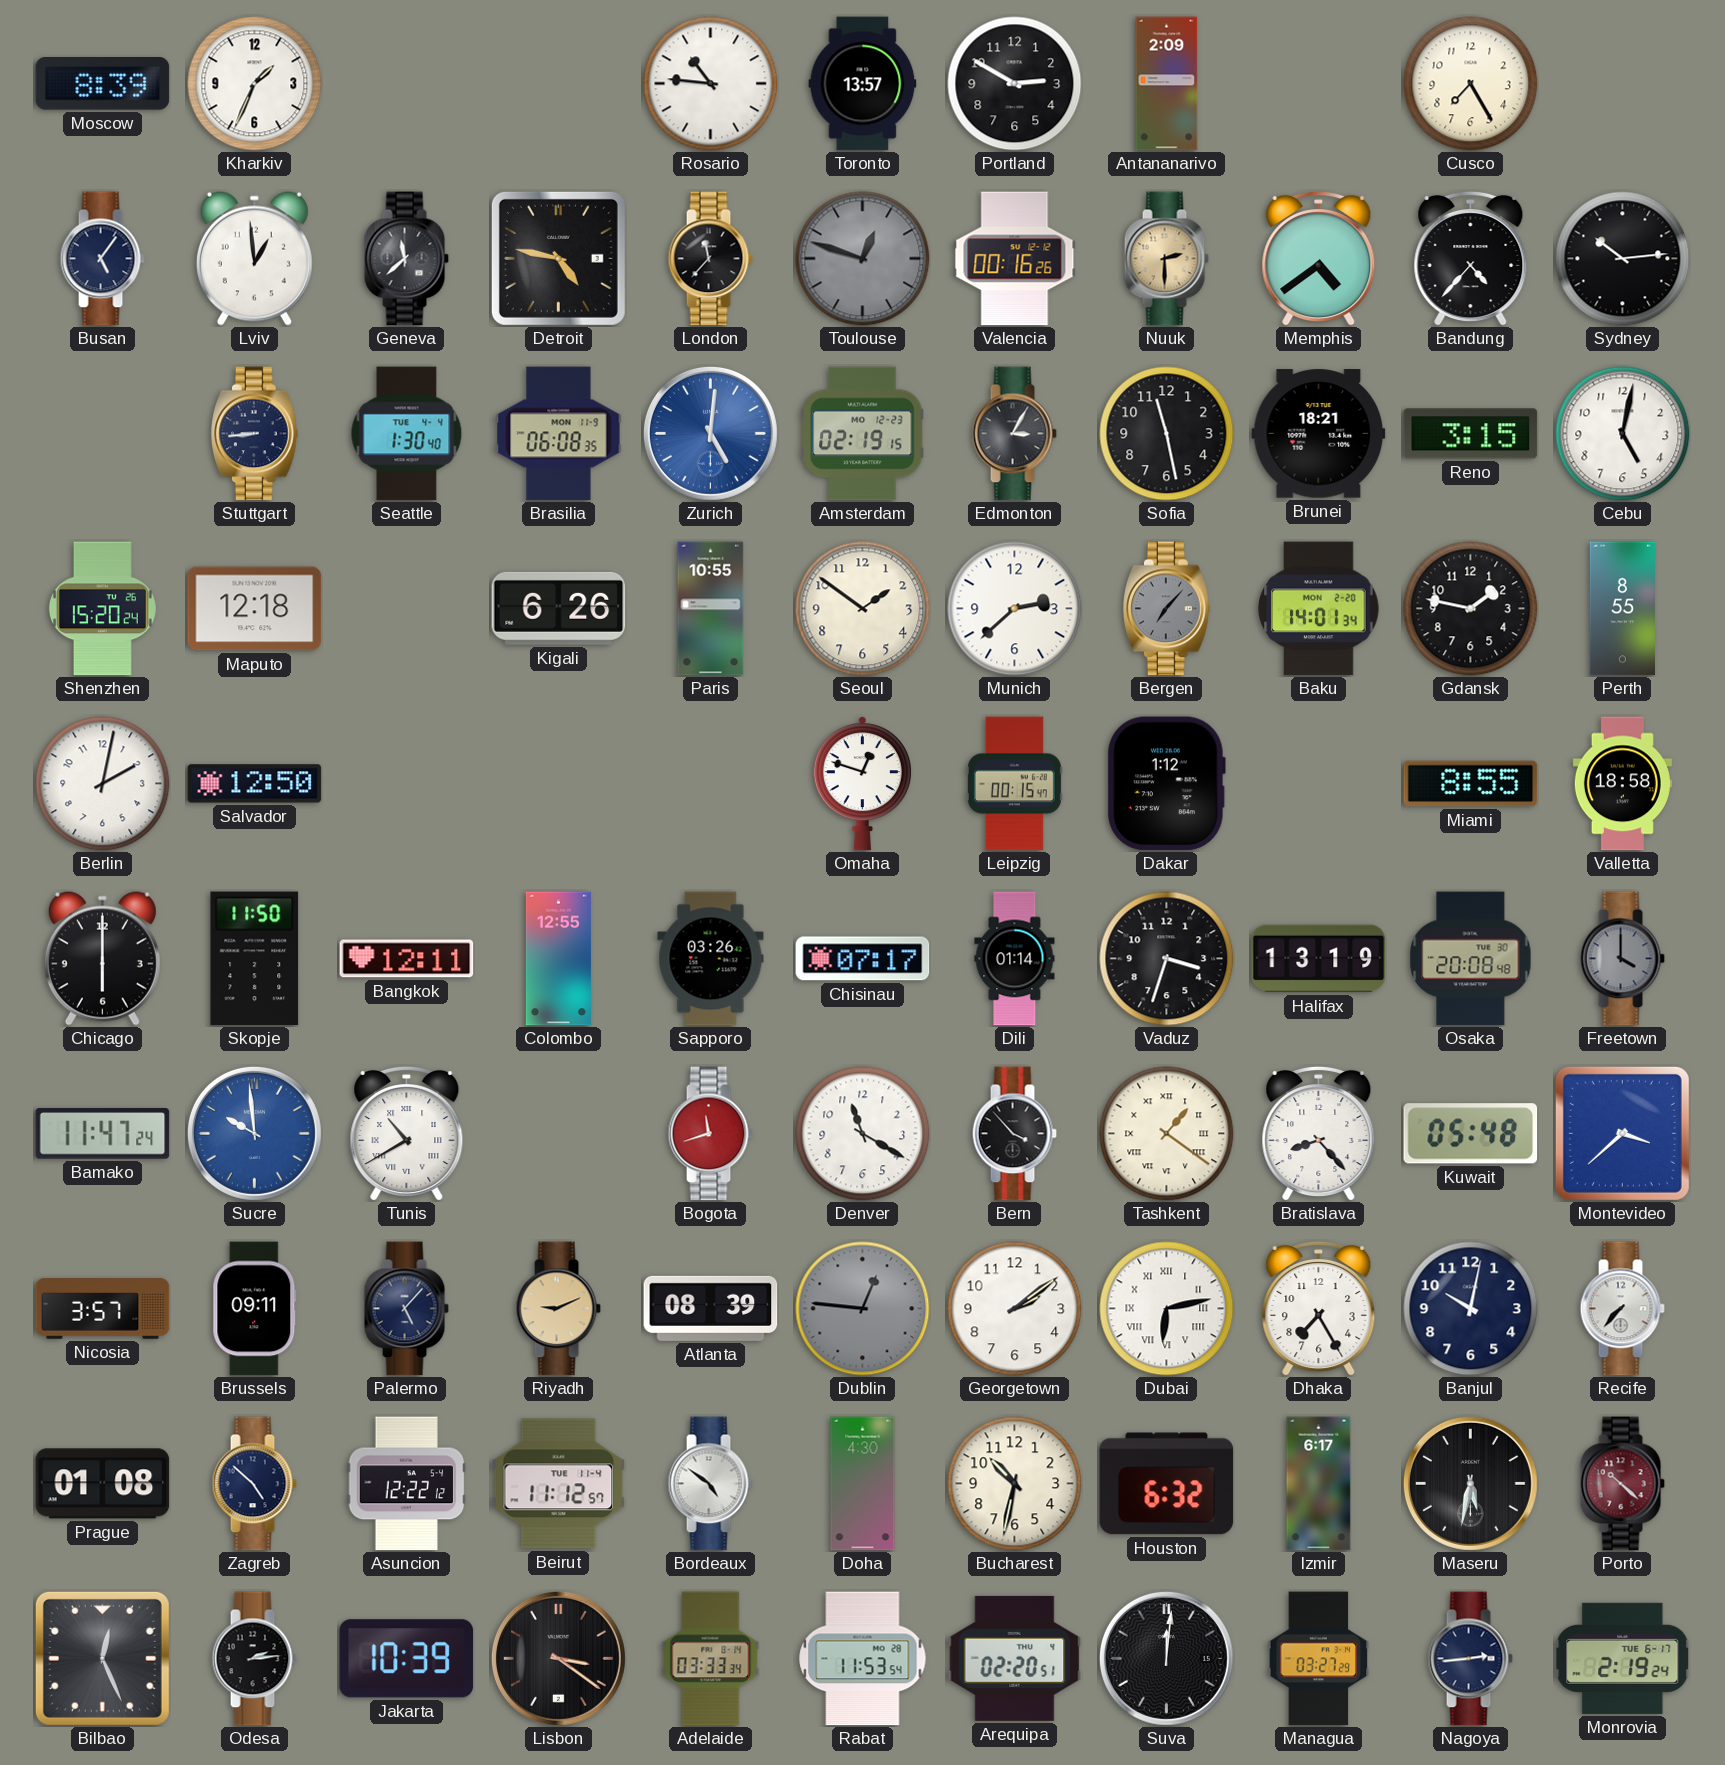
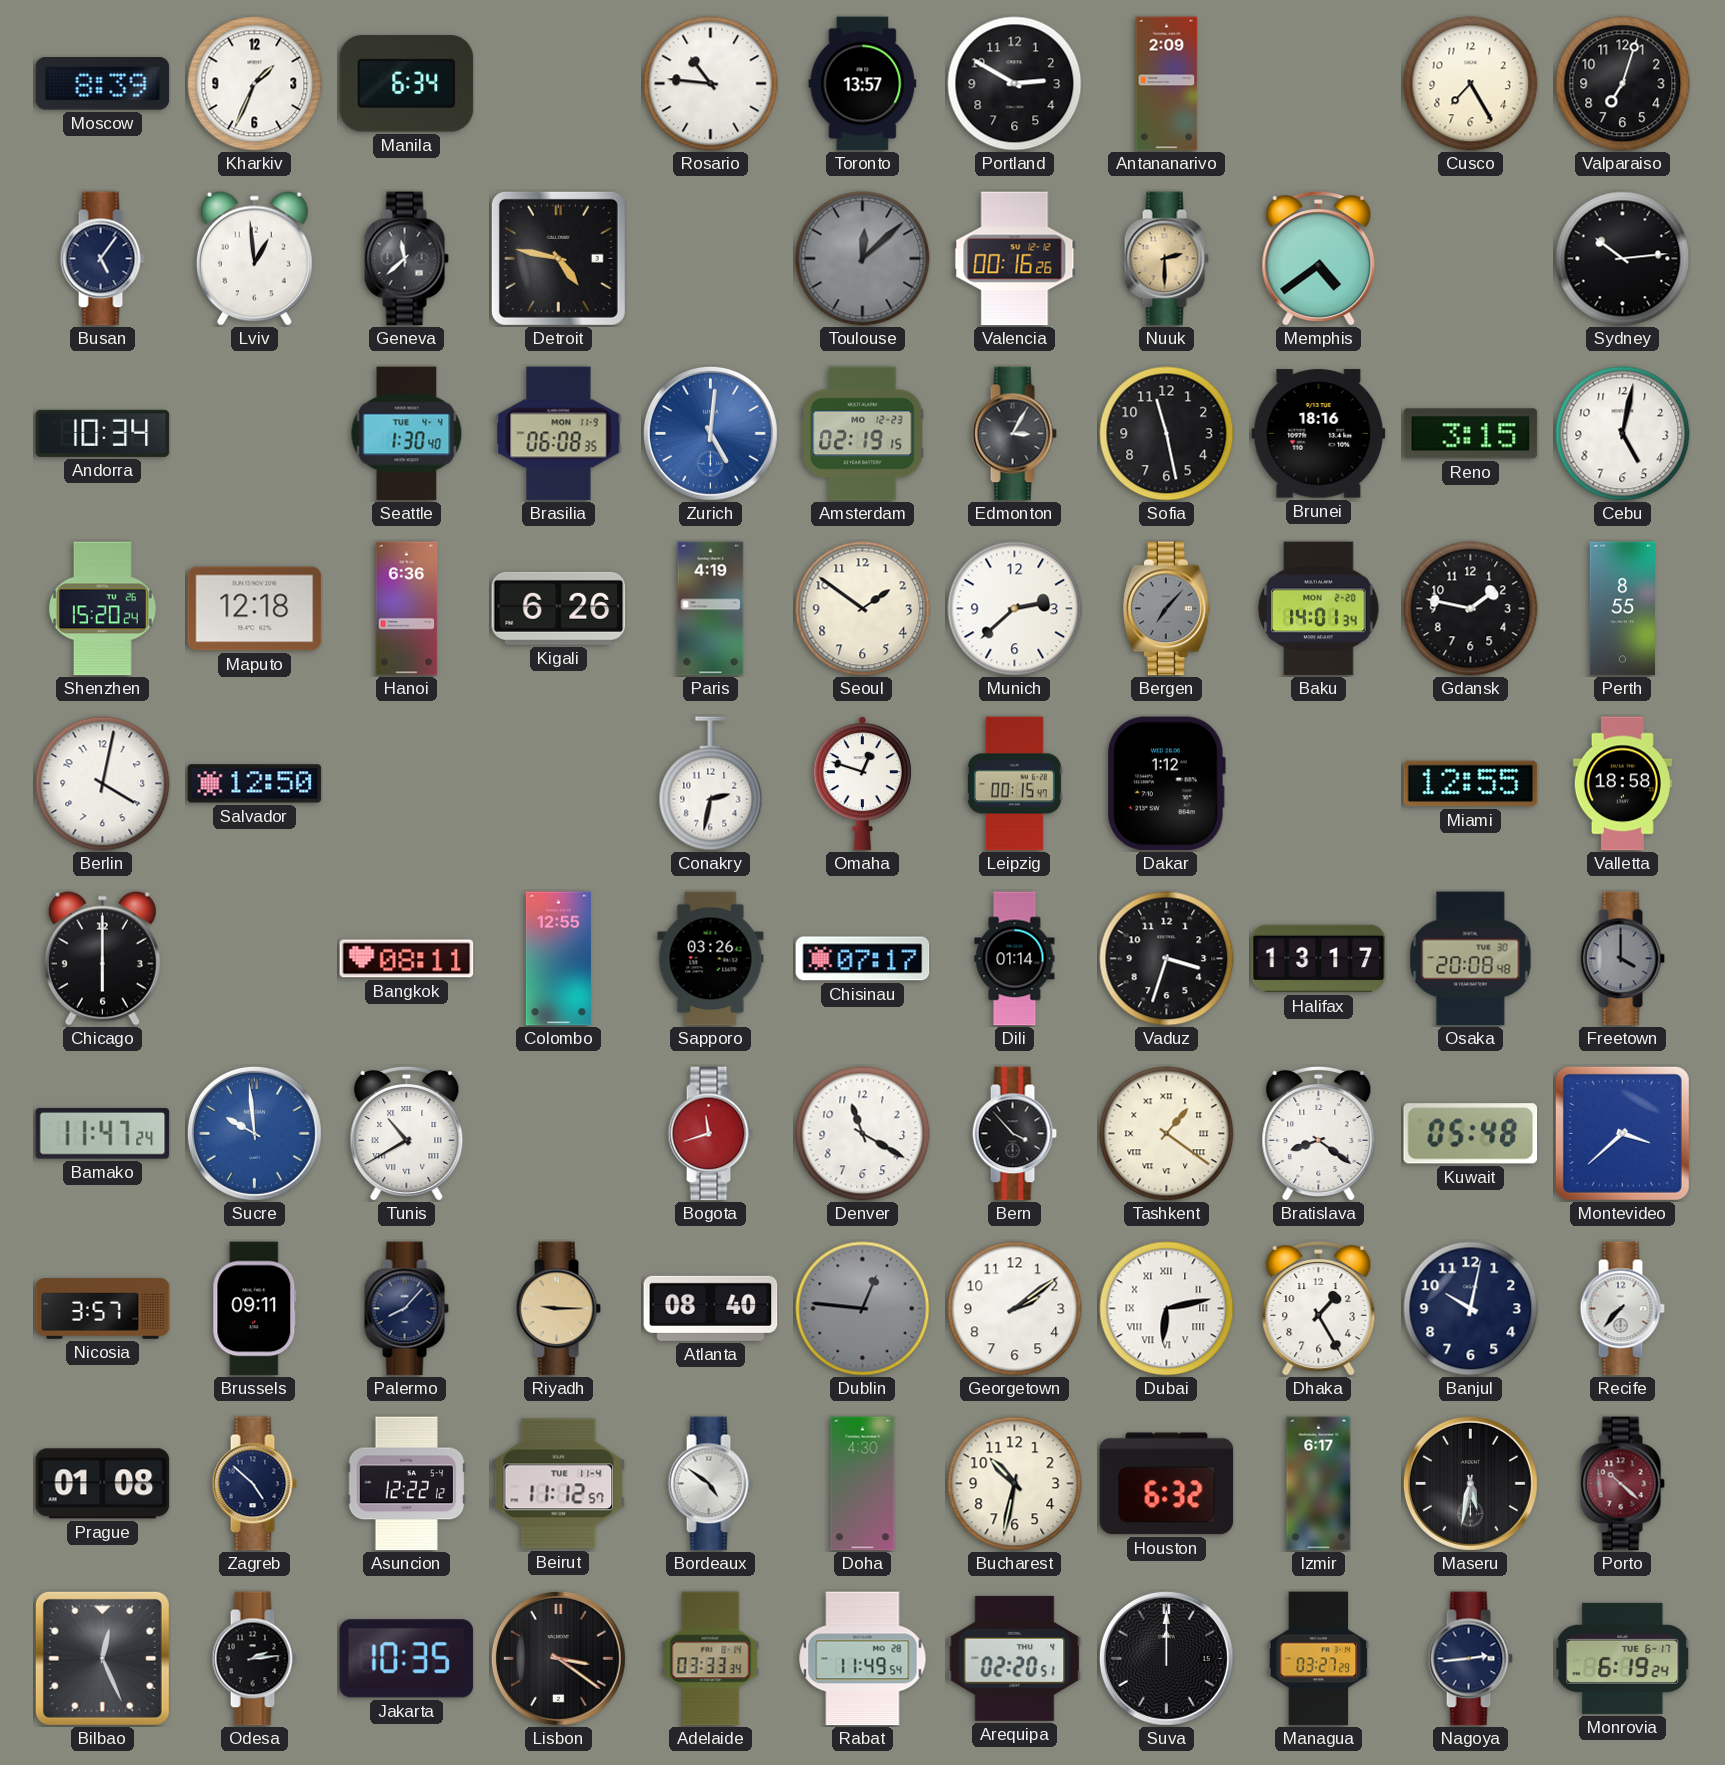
Manila: none -> 6:34 (407, 84)
Valparaiso: none -> 7:03 (1623, 84)
London: 11:37 -> none (710, 259)
Toulouse: 12:48 -> 12:08 (863, 259)
Bandung: 4:37 -> none (1471, 258)
Andorra: none -> 10:34 (103, 433)
Stuttgart: 8:44 -> none (255, 434)
Brunei: 18:21 -> 18:16 (1319, 434)
Hanoi: none -> 6:36 (407, 609)
Paris: 10:55 -> 4:19 (711, 609)
Berlin: 2:02 -> 4:02 (103, 784)
Conakry: none -> 2:32 (711, 784)
Miami: 8:55 -> 12:55 (1471, 784)
Skopje: 11:50 -> none (255, 959)
Bangkok: 12:11 -> 08:11 (407, 959)
Halifax: 13:19 -> 13:17 (1319, 959)
Bratislava: 8:23 -> 8:21 (1319, 1133)
Palermo: 5:07 -> 8:07 (406, 1309)
Riyadh: 9:11 -> 9:15 (558, 1309)
Atlanta: 08:39 -> 08:40 (711, 1308)
Dhaka: 7:25 -> 1:25 (1319, 1308)
Jakarta: 10:39 -> 10:35 (407, 1659)
Rabat: 11:53 -> 11:49 (863, 1659)
Suva: 12:01 -> 12:00 (1166, 1658)
Monrovia: 2:19 -> 6:19 (1623, 1658)
